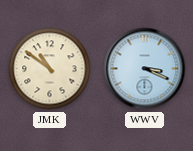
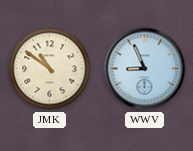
WWV: 3:19 -> 8:56 (145, 69)
